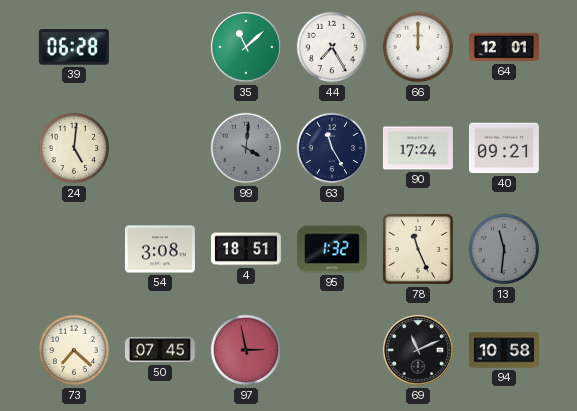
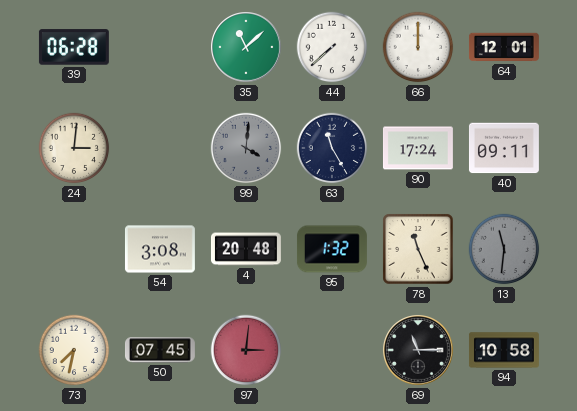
44: 7:25 -> 7:38 (332, 47)
24: 5:01 -> 3:01 (74, 148)
40: 09:21 -> 09:11 (504, 148)
4: 18:51 -> 20:48 (246, 249)
73: 7:22 -> 7:32 (74, 350)
97: 2:58 -> 3:01 (246, 350)
69: 11:11 -> 11:15 (419, 351)
